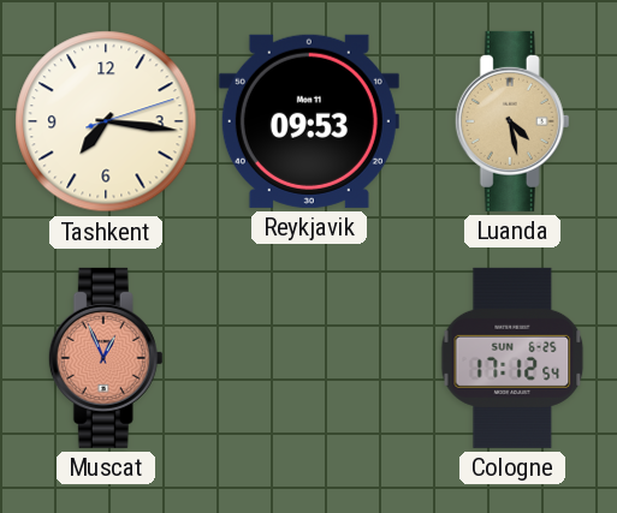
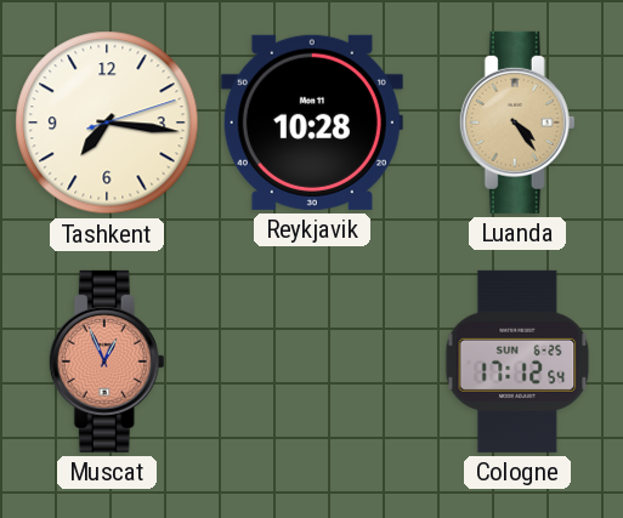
Reykjavik: 09:53 -> 10:28 (312, 123)
Luanda: 4:28 -> 4:24 (517, 123)
